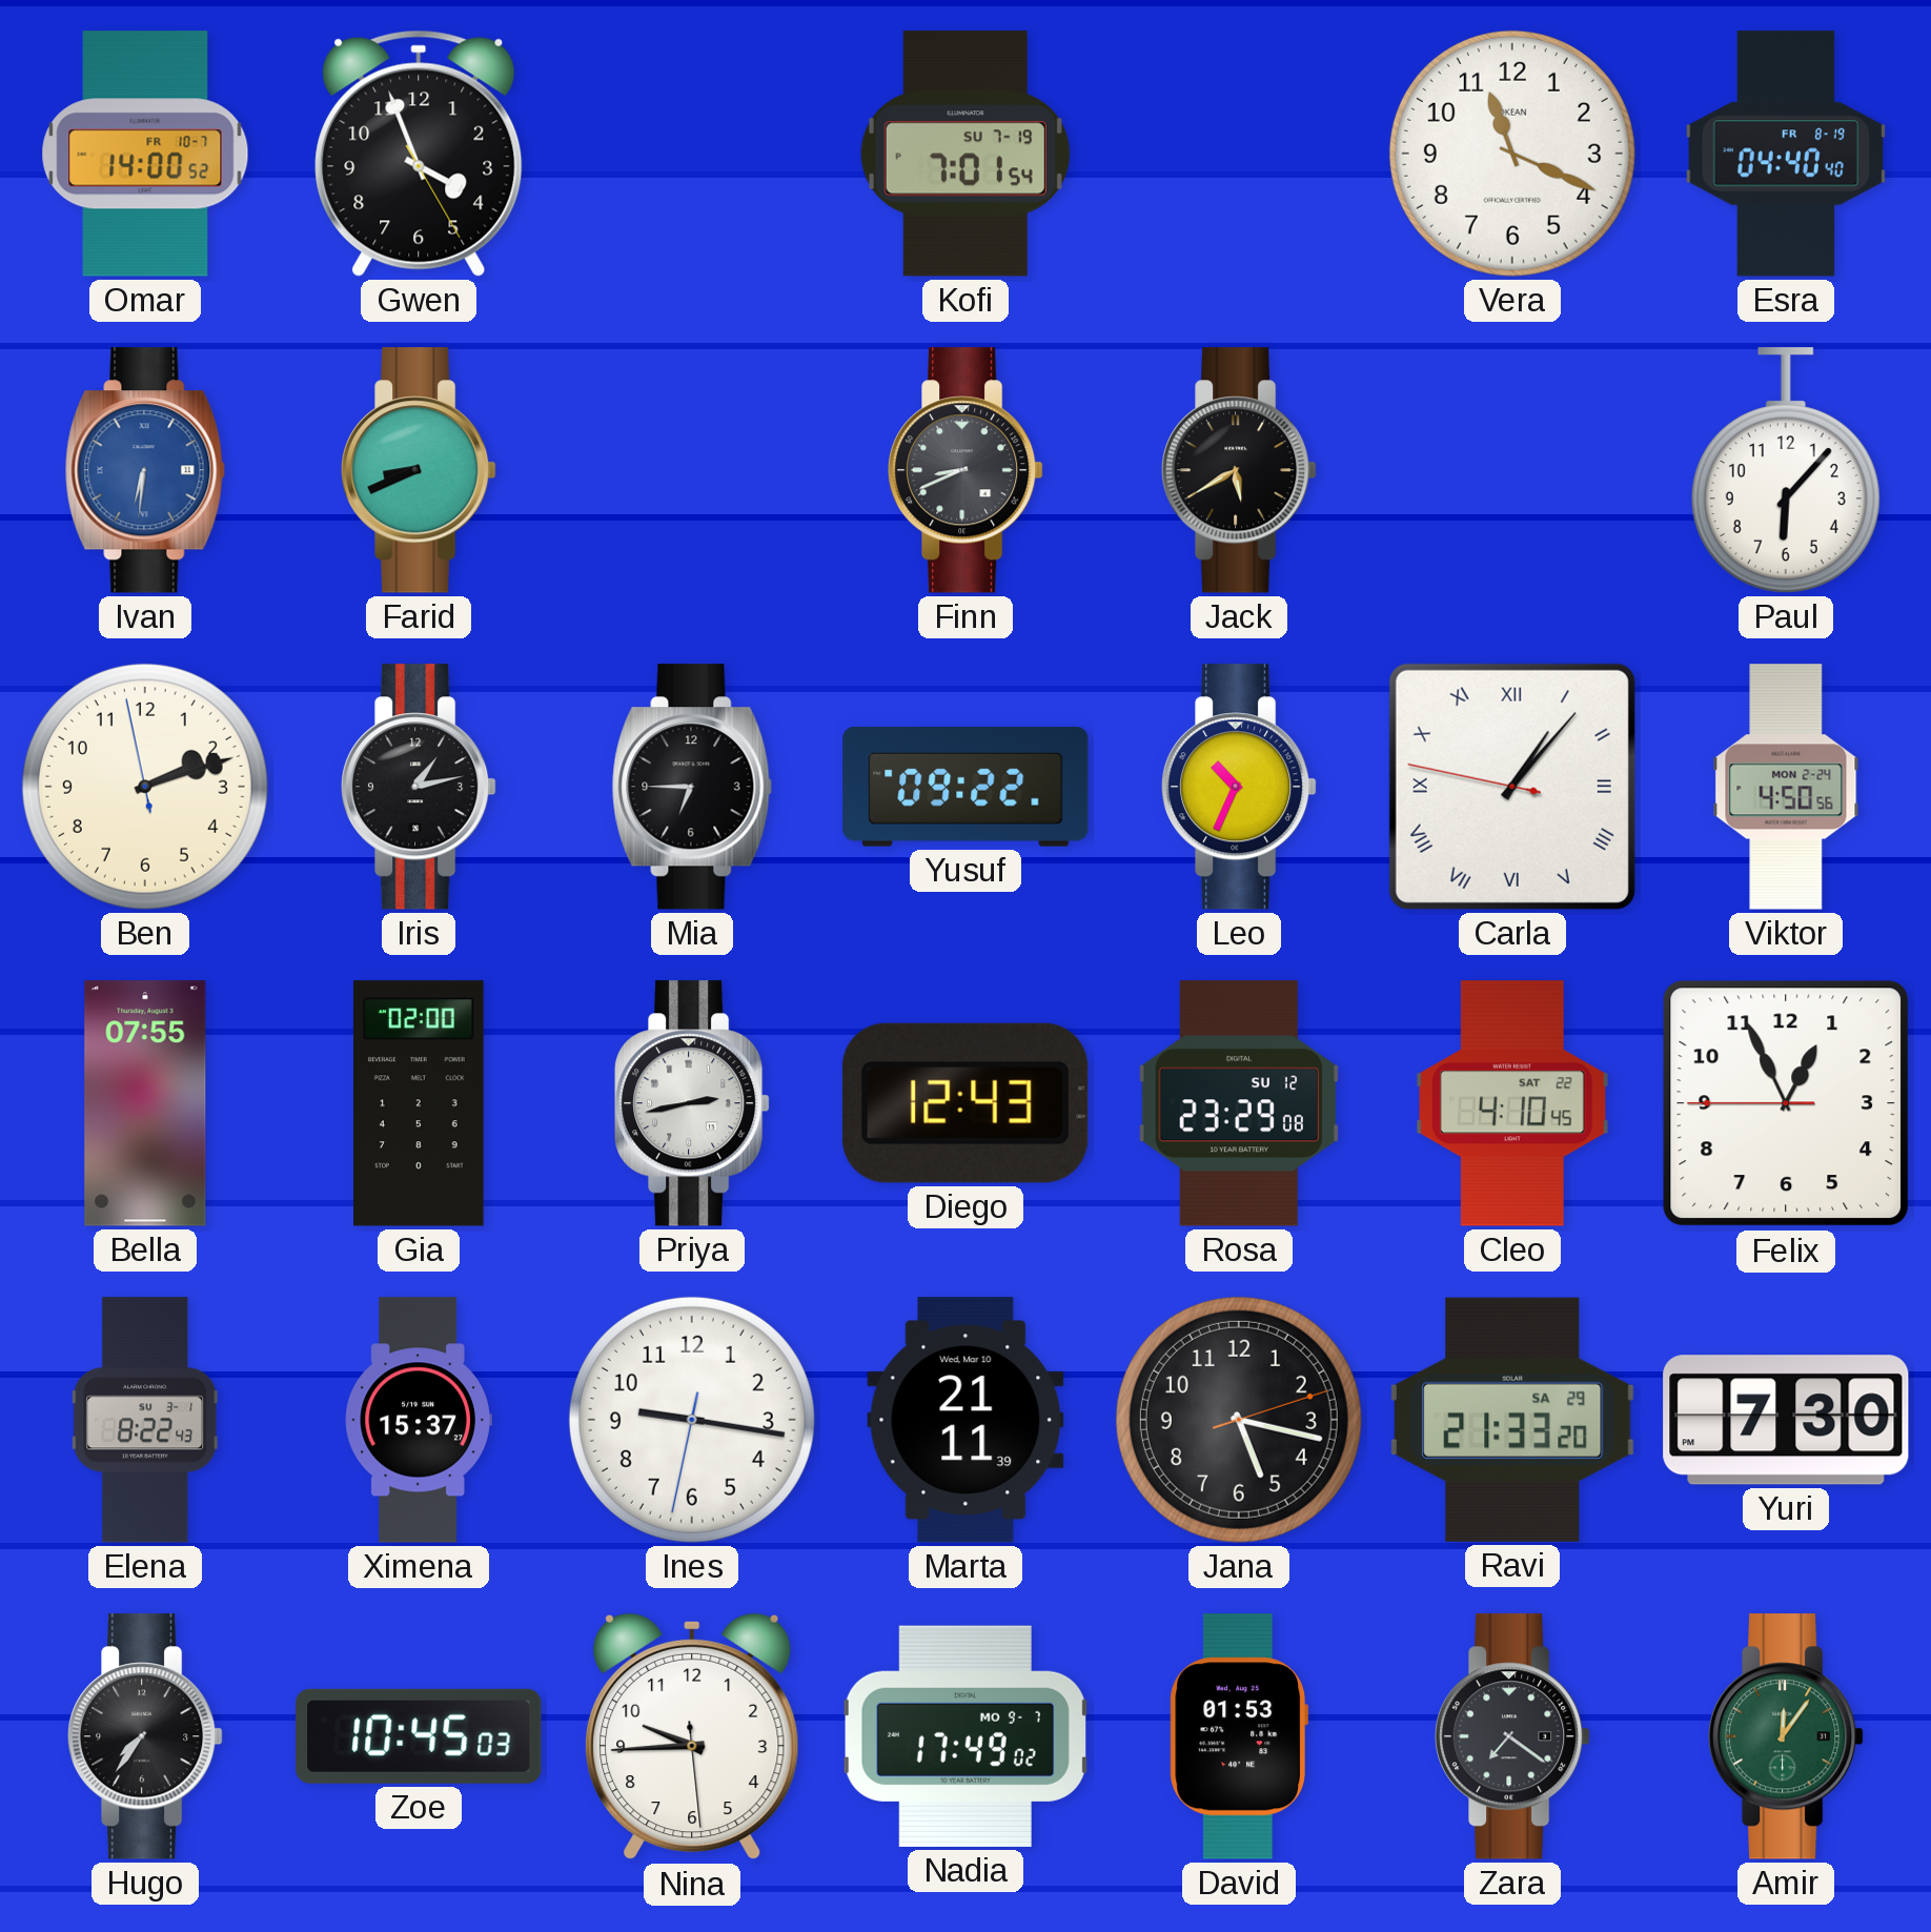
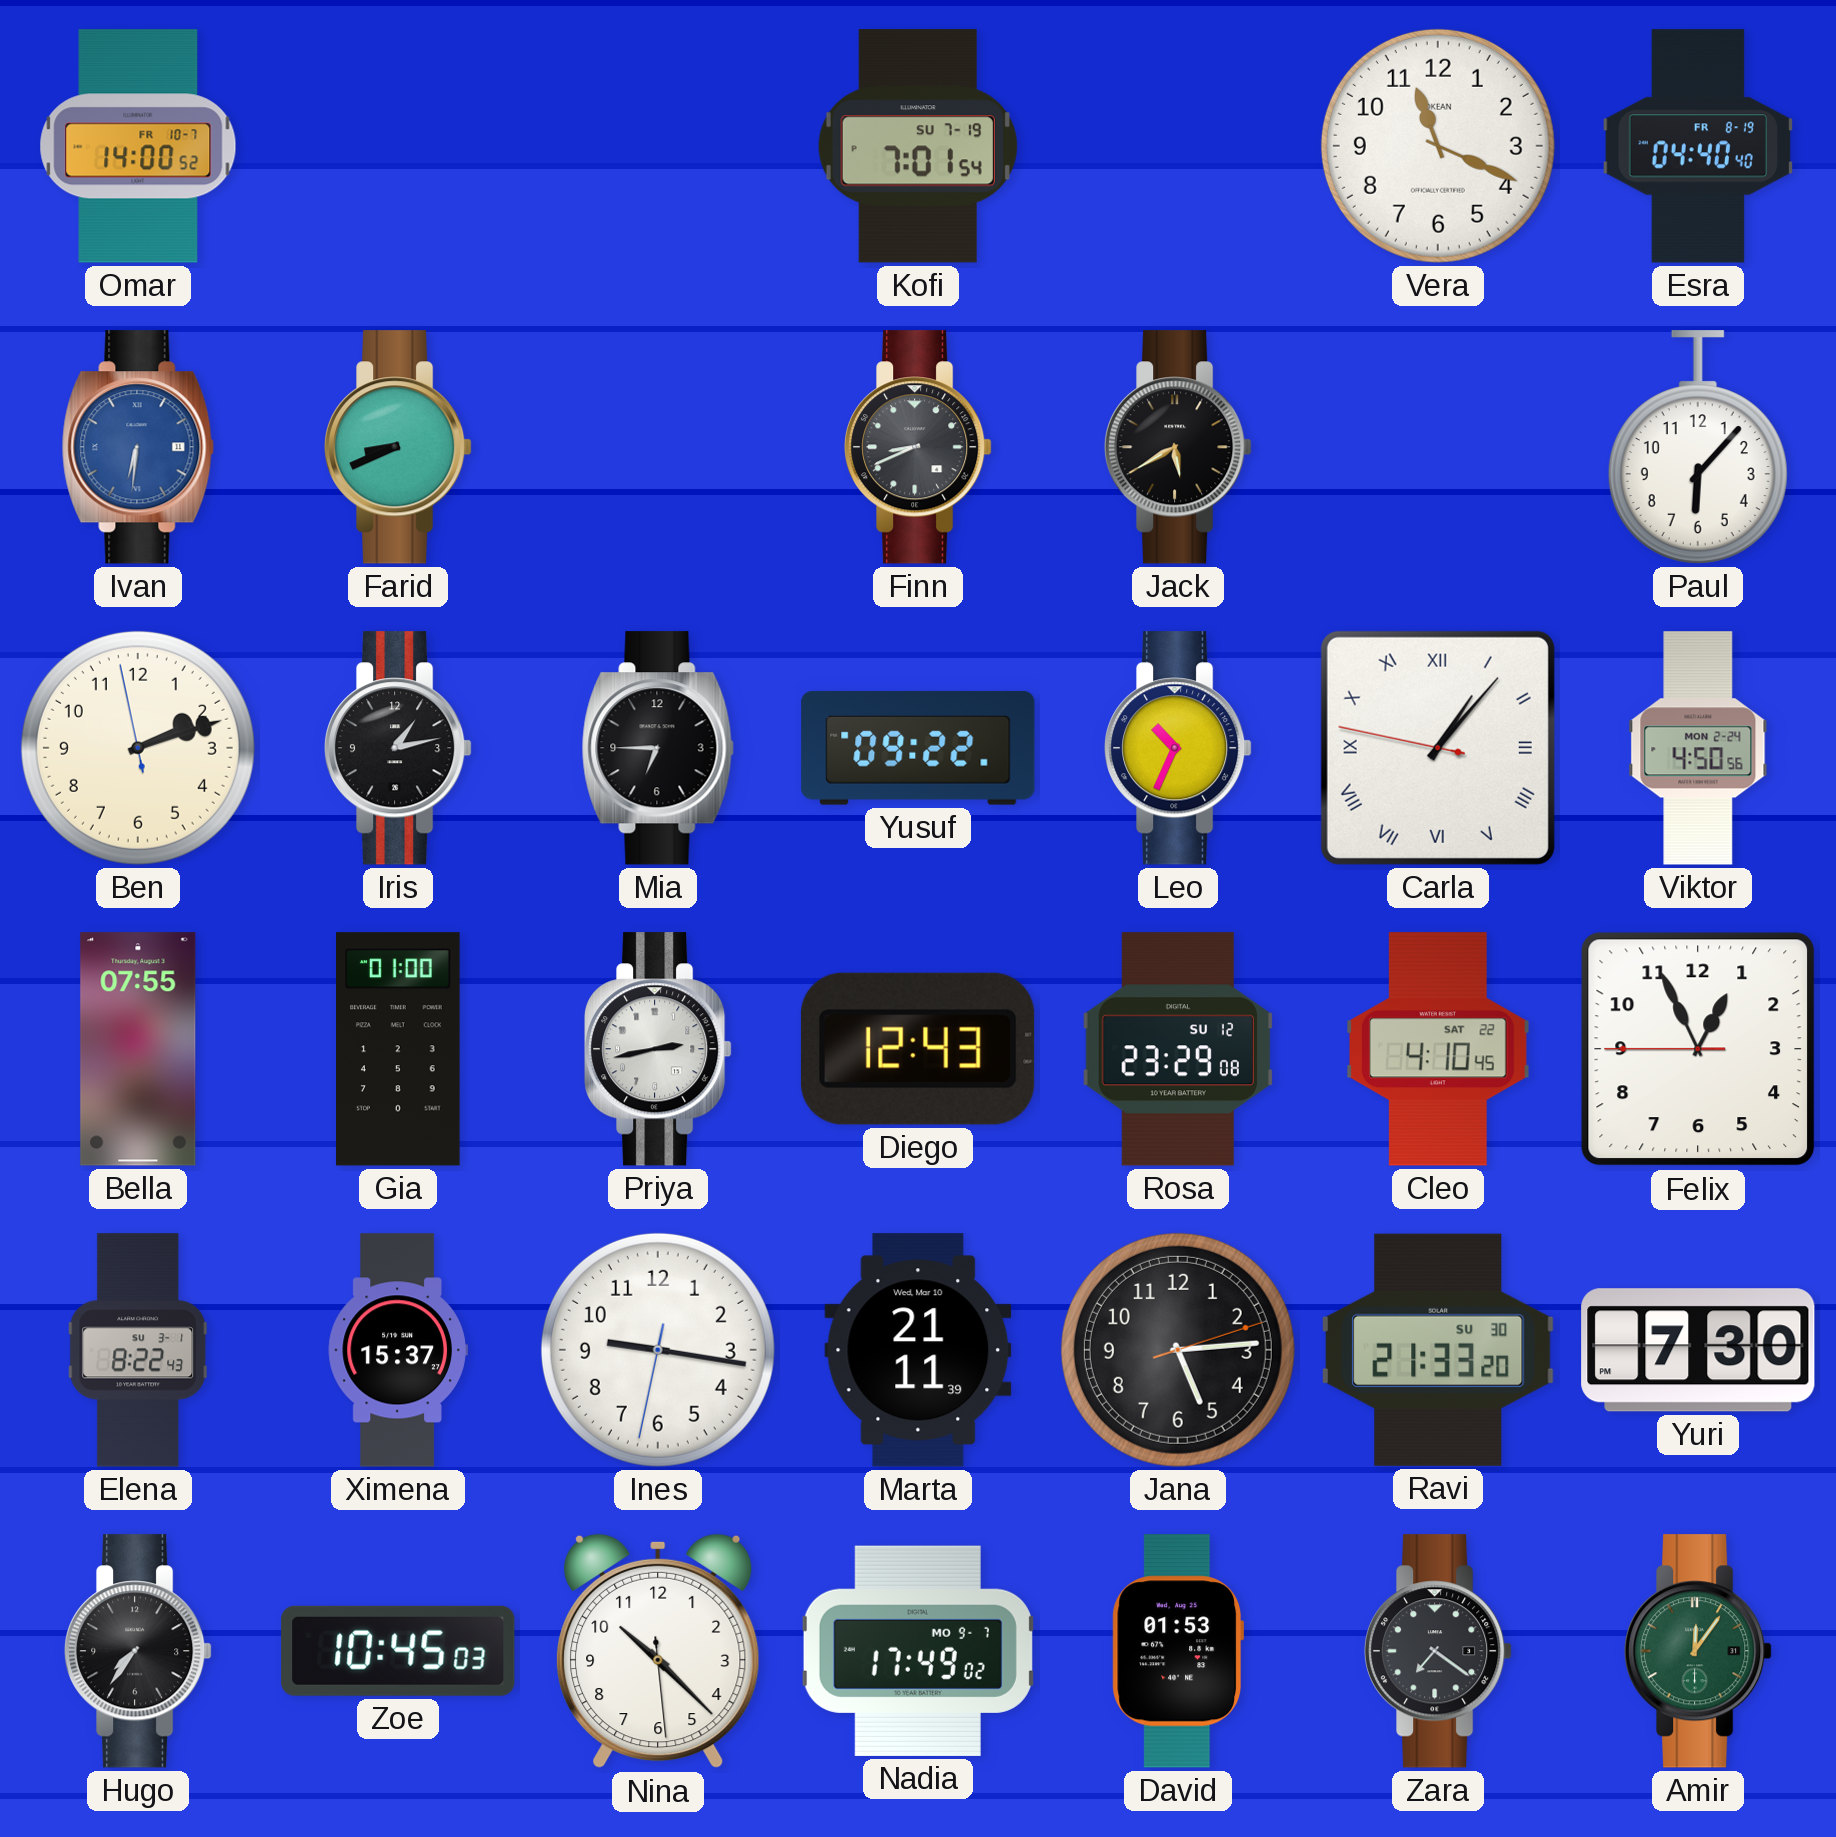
Gwen: 3:56 -> none (419, 154)
Gia: 02:00 -> 01:00 (399, 1049)
Jana: 5:17 -> 5:14 (1178, 1350)
Ravi date: SA 29 -> SU 30 (1438, 1350)
Nina: 9:44 -> 10:22 (658, 1651)
